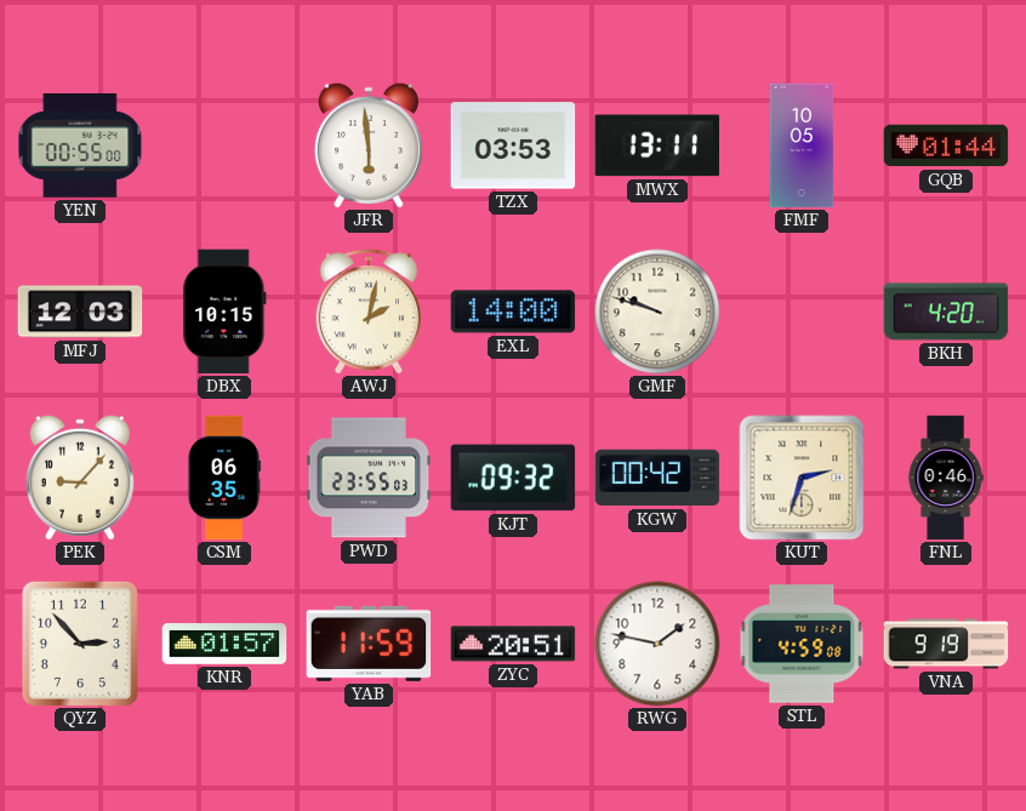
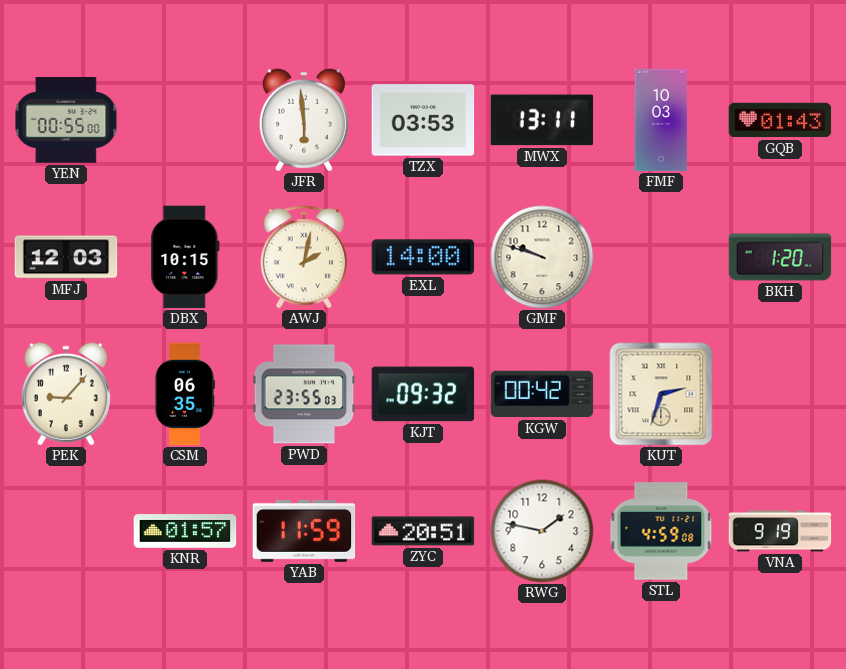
FMF: 10:05 -> 10:03 (661, 120)
GQB: 01:44 -> 01:43 (780, 120)
BKH: 4:20 -> 1:20 (780, 257)
FNL: 0:46 -> none (946, 478)
QYZ: 2:53 -> none (80, 644)
